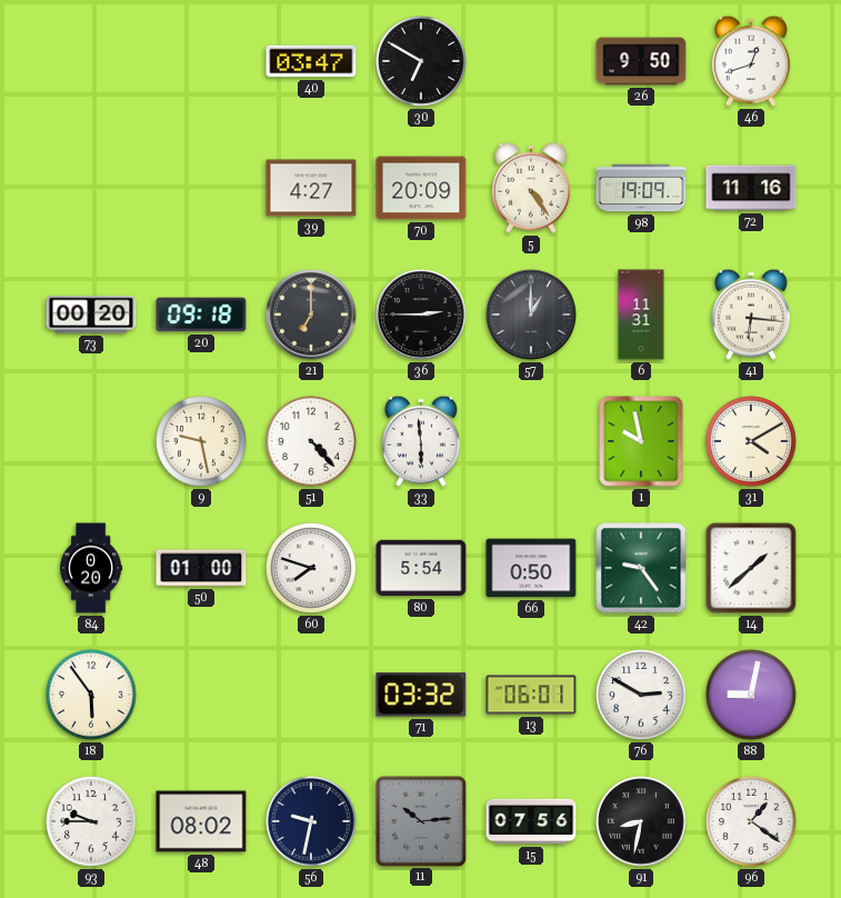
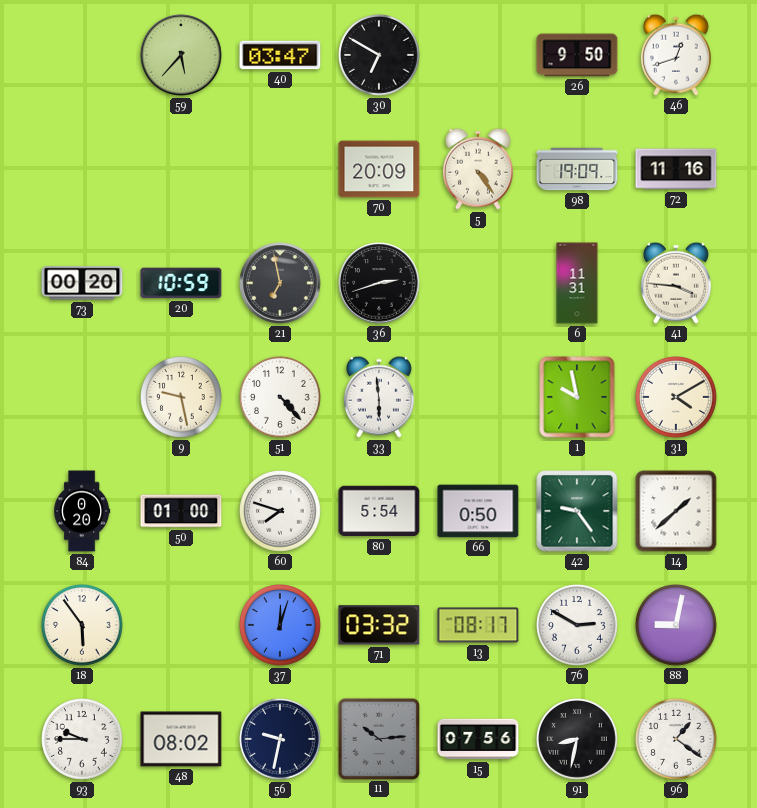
59: none -> 5:37 (181, 55)
39: 4:27 -> none (311, 188)
20: 09:18 -> 10:59 (181, 283)
21: 7:00 -> 6:58 (280, 283)
36: 2:45 -> 2:42 (379, 283)
57: 1:00 -> none (531, 315)
41: 6:16 -> 3:46 (676, 283)
37: none -> 12:03 (281, 626)
13: 06:01 -> 08:17 (478, 625)
